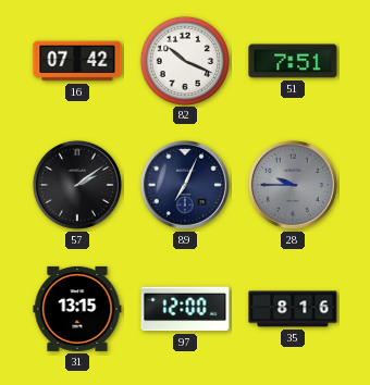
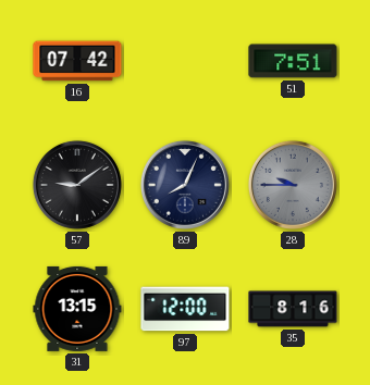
82: 10:19 -> none (184, 60)
57: 2:09 -> 9:09 (77, 185)
89: 7:04 -> 8:04 (185, 185)
